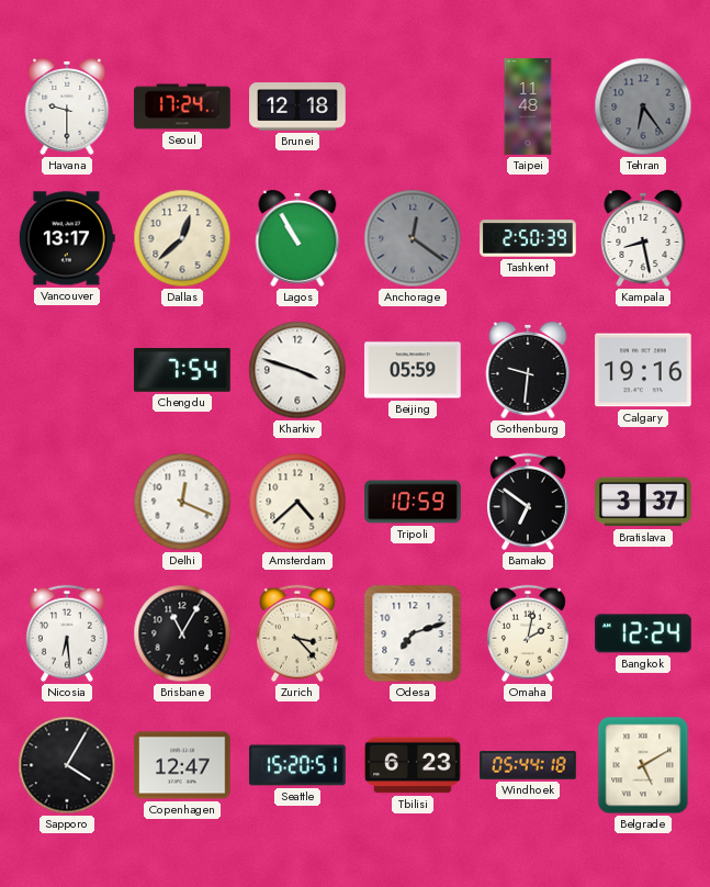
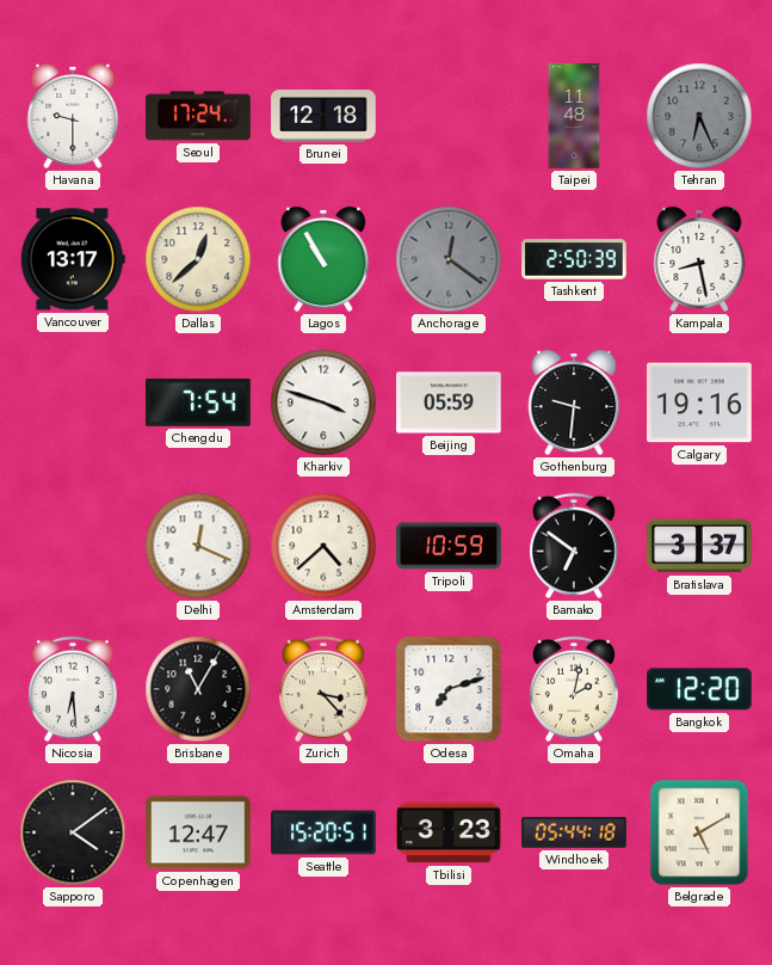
Tehran: 6:24 -> 6:26 (699, 116)
Bangkok: 12:24 -> 12:20 (700, 689)
Sapporo: 4:05 -> 4:09 (73, 832)
Tbilisi: 6:23 -> 3:23 (449, 832)
